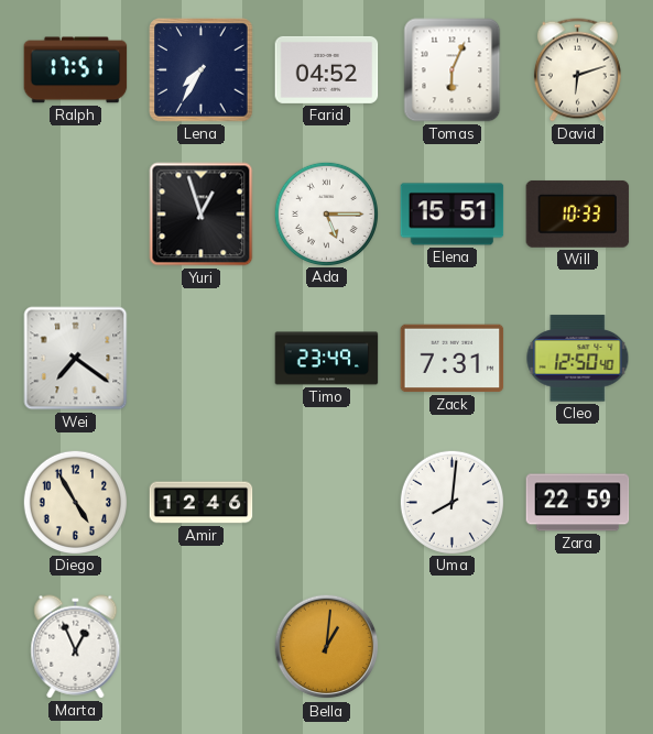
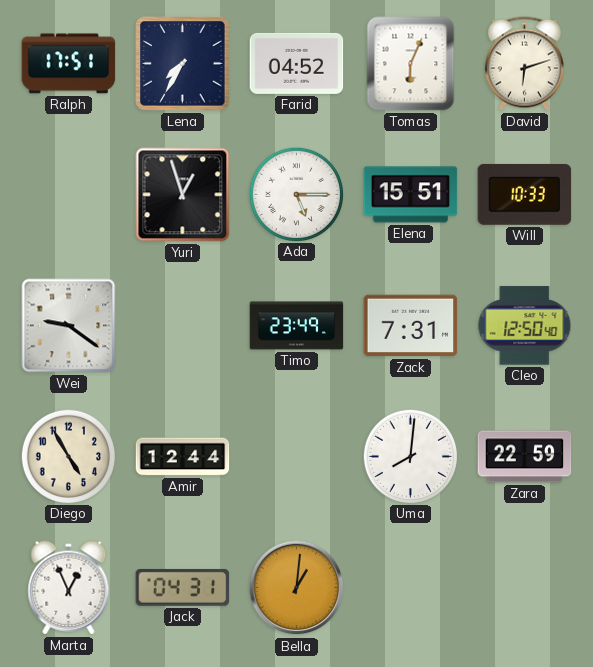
Wei: 7:21 -> 9:21 (69, 326)
Amir: 12:46 -> 12:44 (183, 457)
Jack: none -> 04:31 (183, 587)
